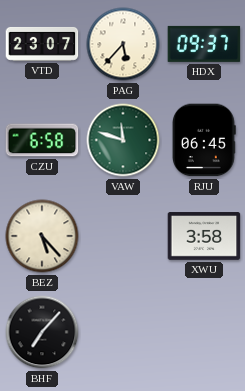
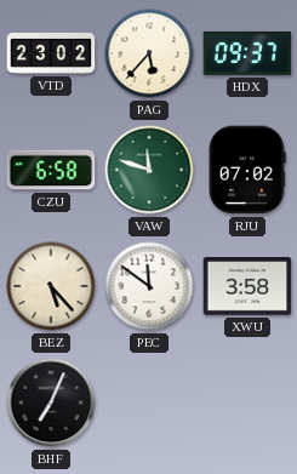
VTD: 23:07 -> 23:02 (51, 53)
RJU: 06:45 -> 07:02 (249, 170)
PEC: none -> 11:51 (149, 286)
BHF: 7:07 -> 7:04 (51, 402)
